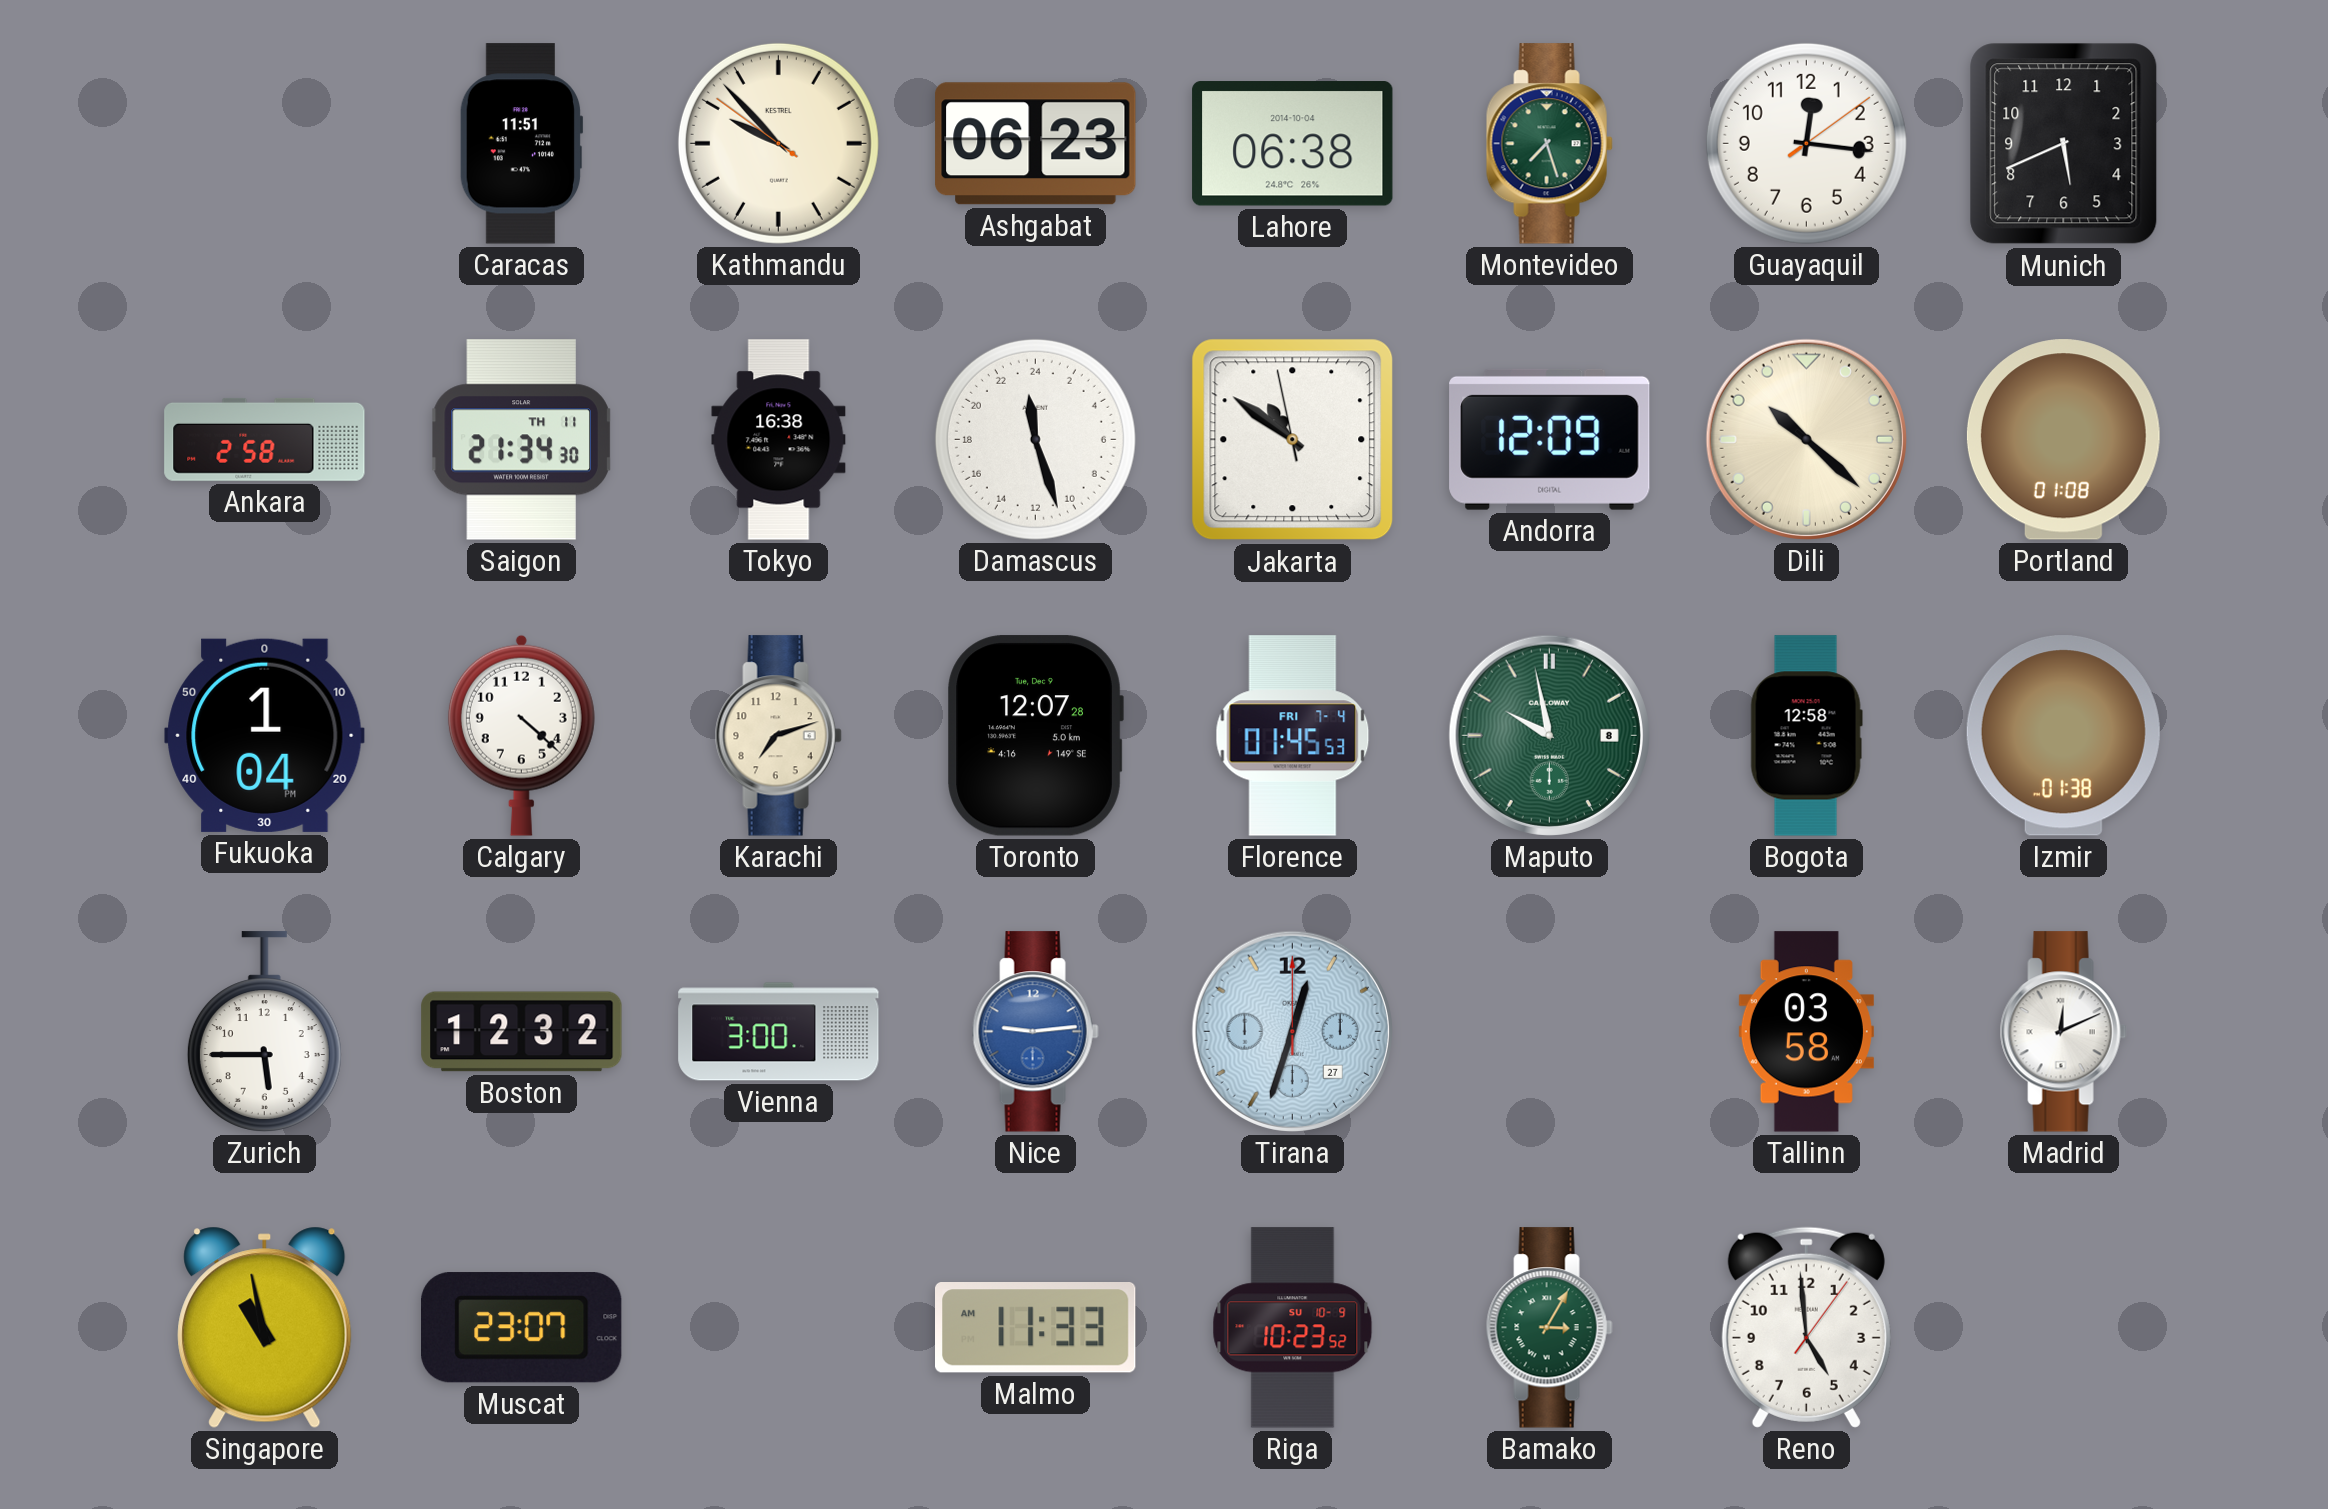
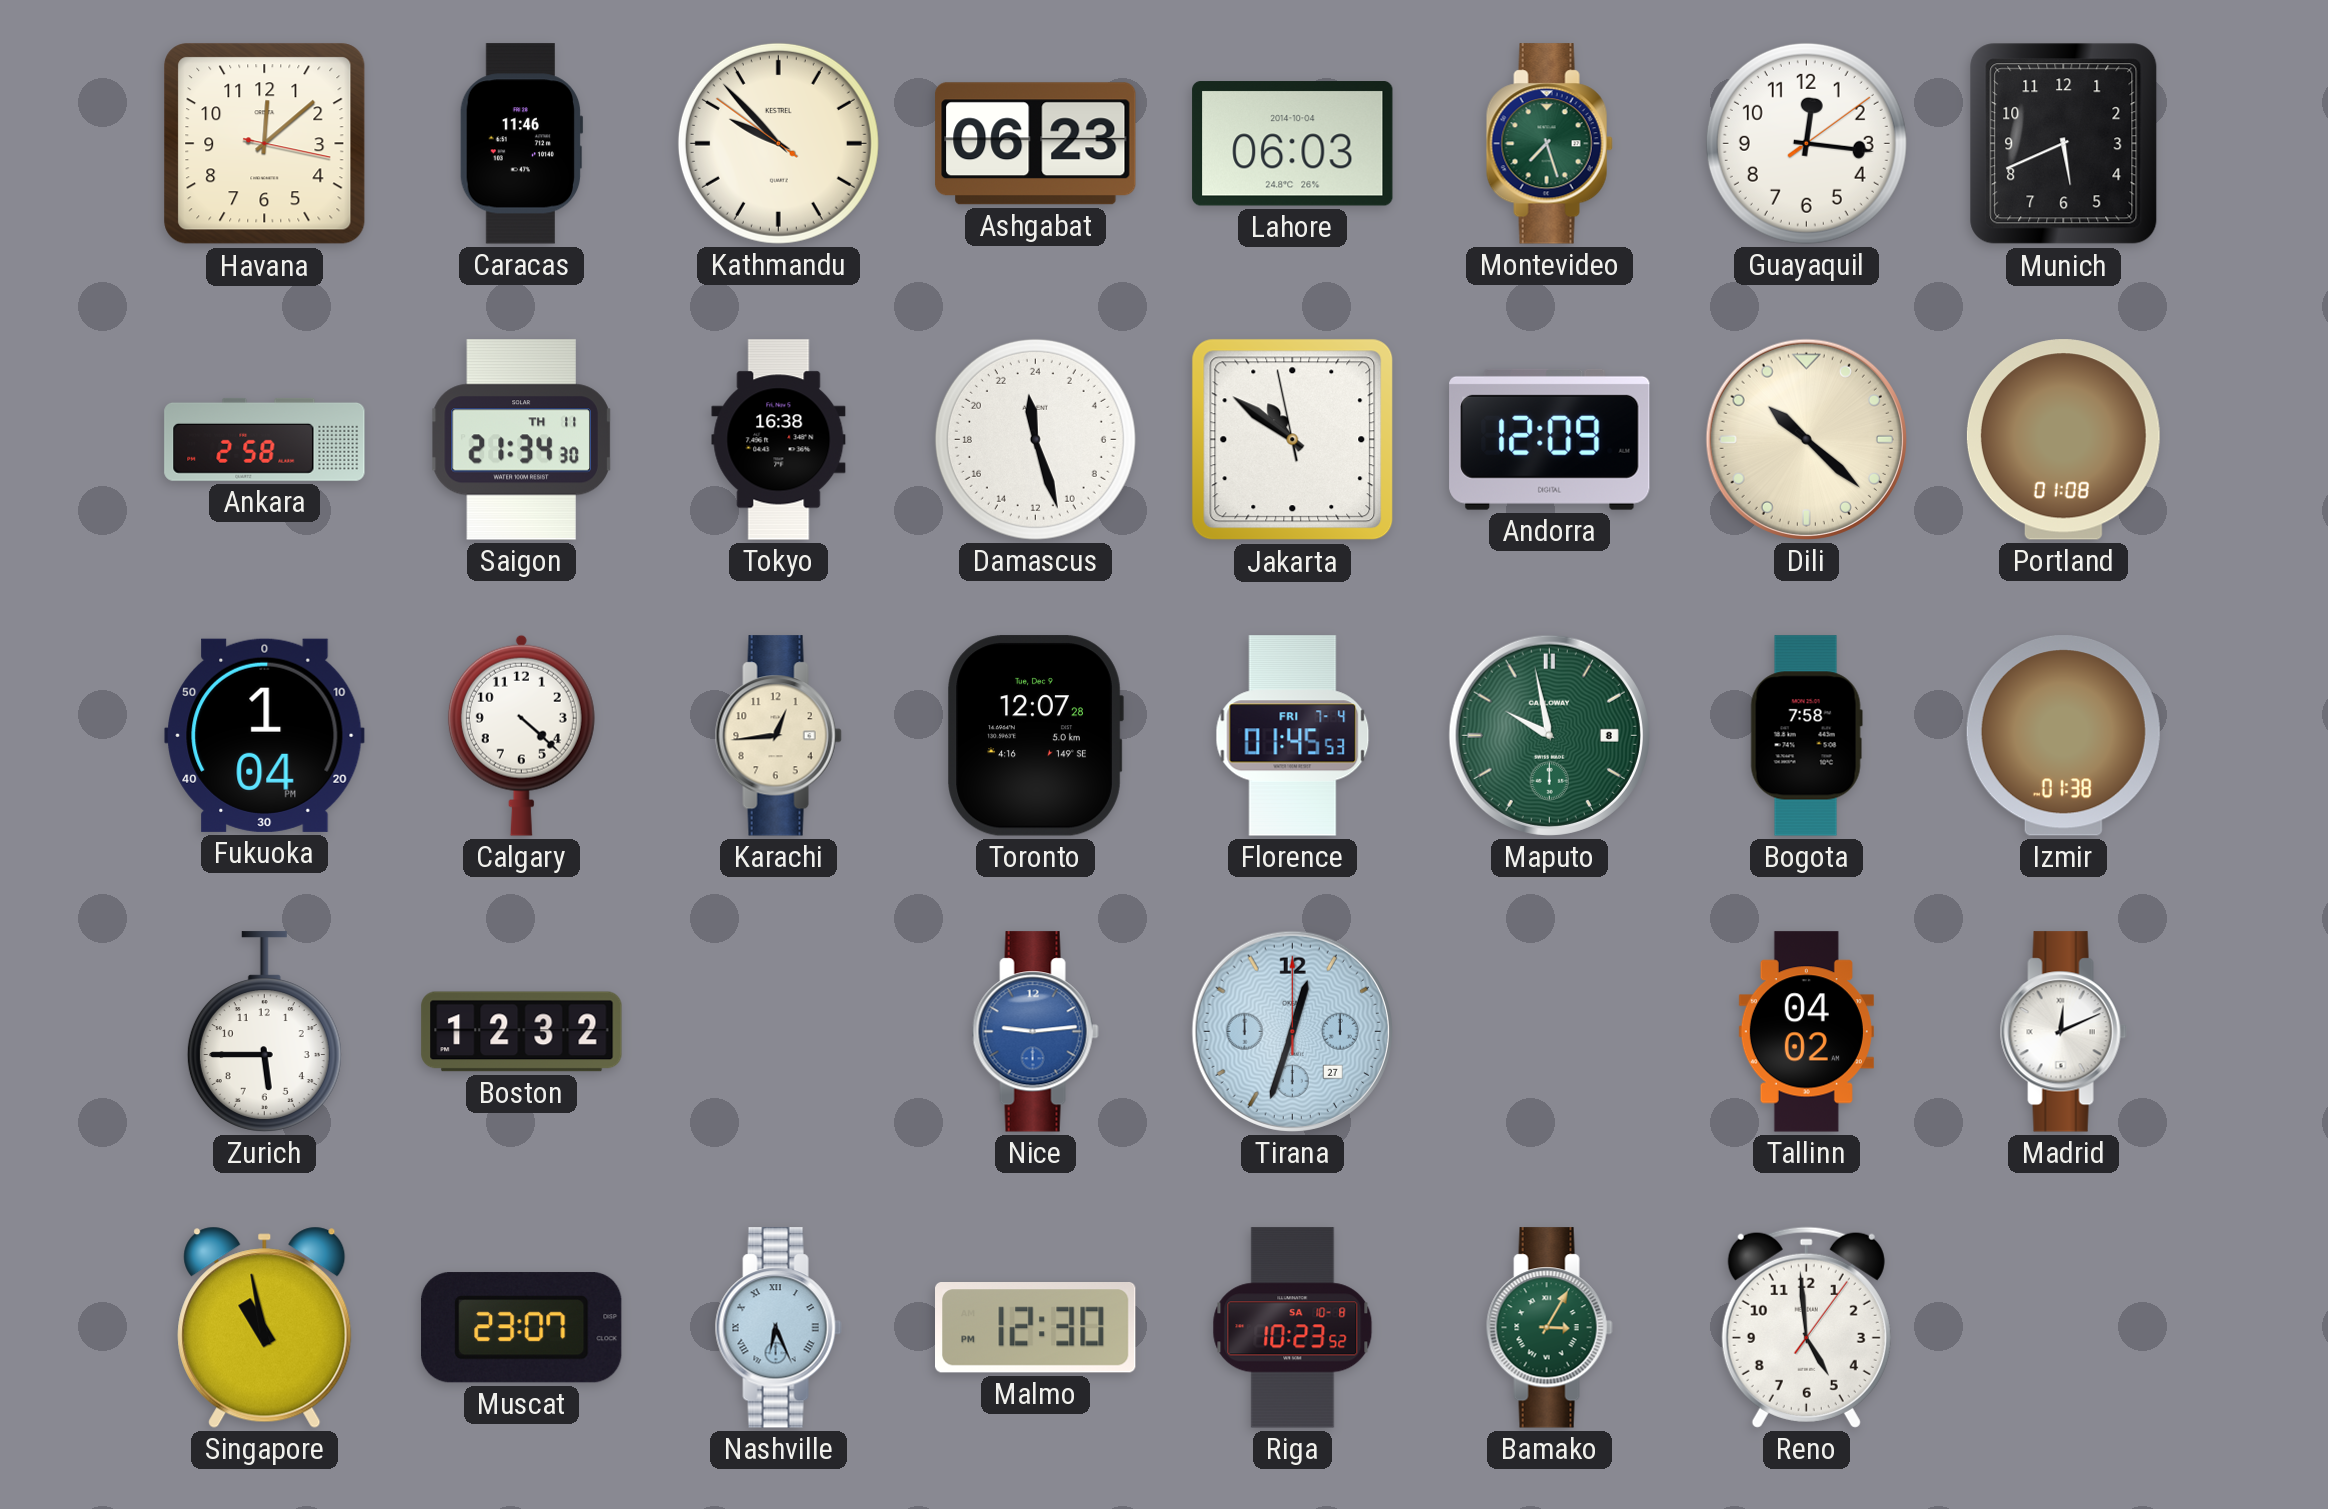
Havana: none -> 12:08 (265, 144)
Caracas: 11:51 -> 11:46 (521, 144)
Lahore: 06:38 -> 06:03 (1293, 144)
Karachi: 7:12 -> 12:44 (778, 736)
Bogota: 12:58 -> 7:58 (1806, 736)
Vienna: 3:00 -> none (779, 1032)
Tallinn: 03:58 -> 04:02 (1806, 1032)
Nashville: none -> 6:26 (778, 1328)
Malmo: 11:33 -> 12:30 (1036, 1327)
Riga date: SU 10-9 -> SA 10-8 (1293, 1328)
